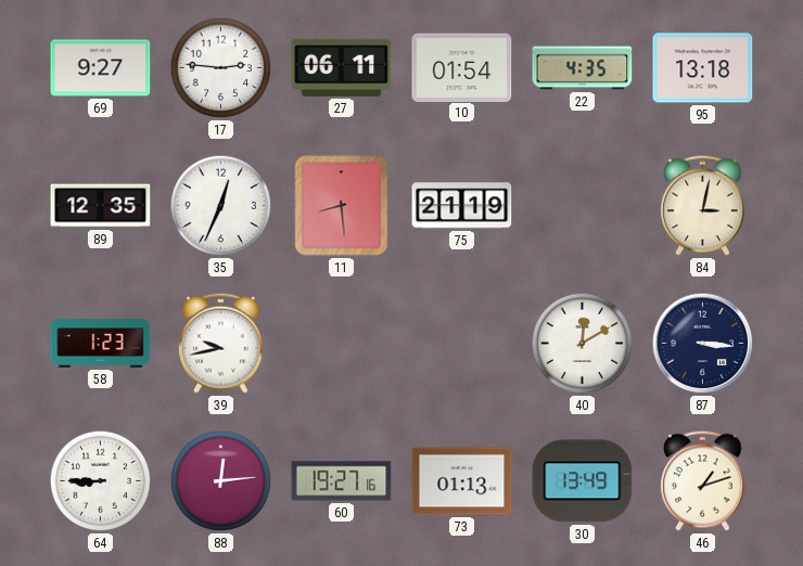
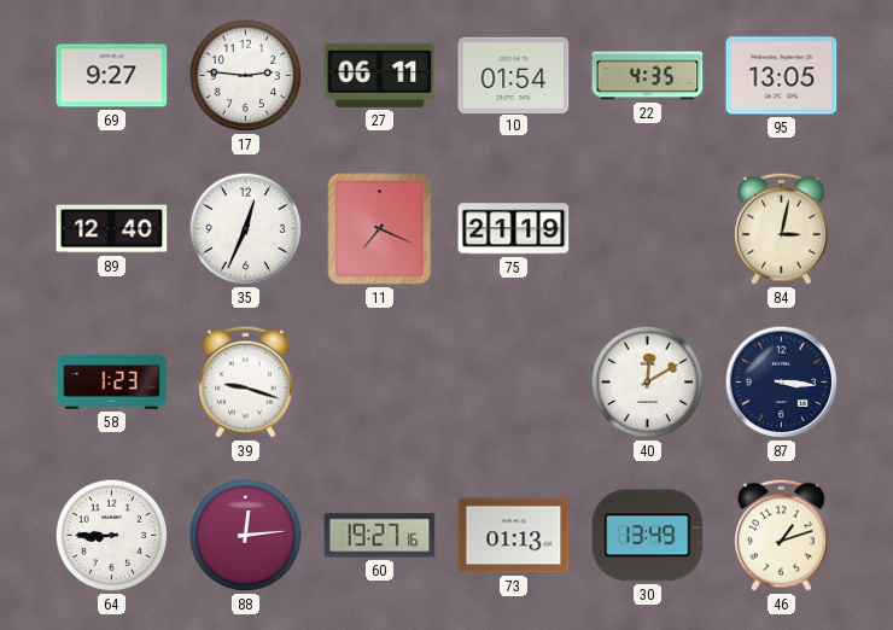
95: 13:18 -> 13:05 (782, 76)
89: 12:35 -> 12:40 (112, 229)
11: 8:29 -> 7:19 (380, 229)
39: 9:43 -> 9:18 (246, 381)
